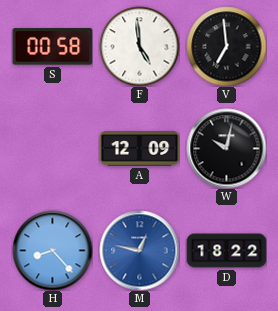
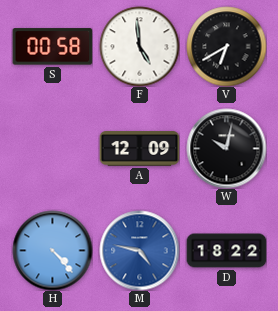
V: 6:59 -> 6:40 (226, 46)
H: 8:23 -> 4:23 (52, 250)
M: 12:47 -> 4:47 (139, 250)
